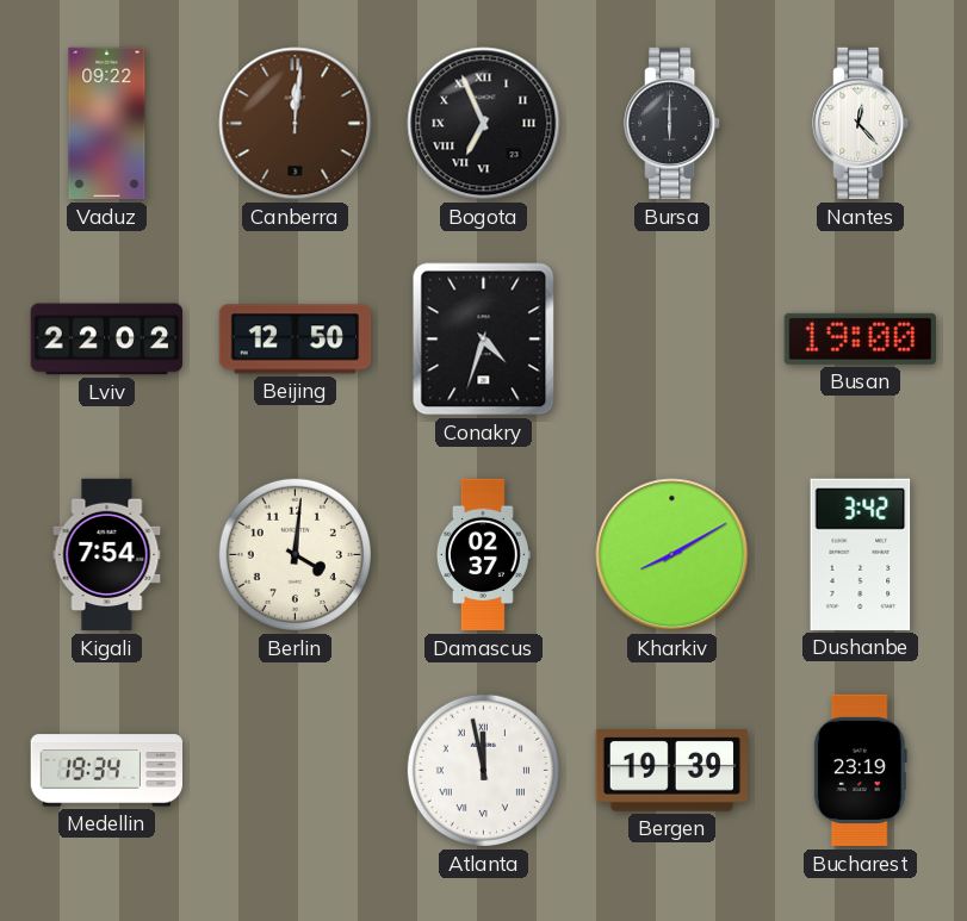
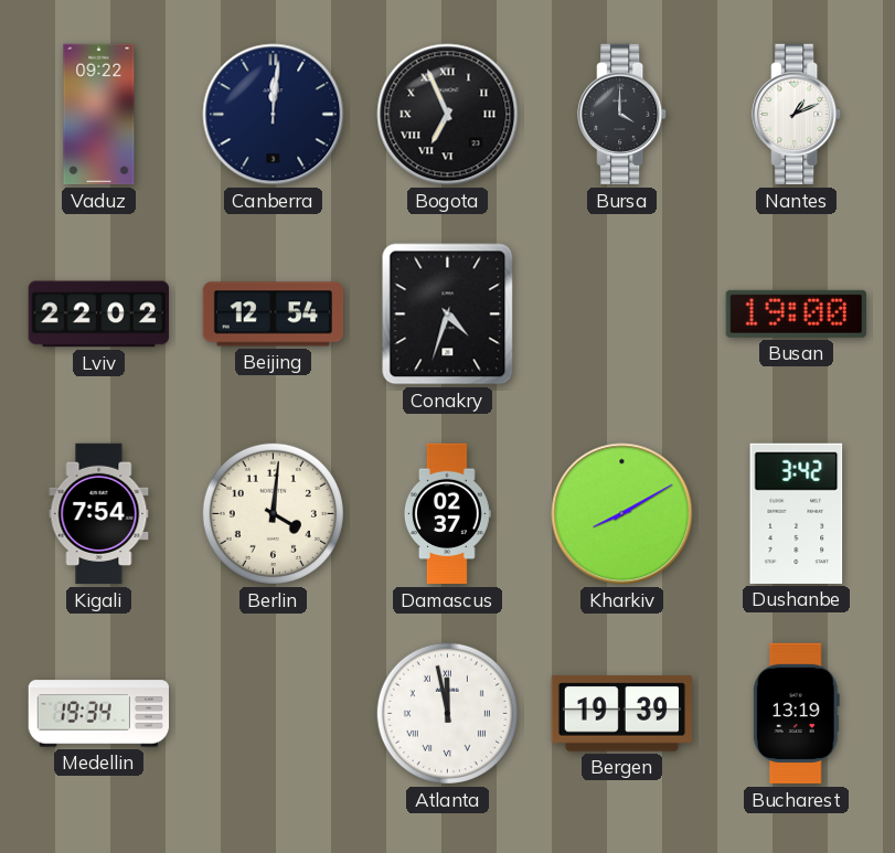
Canberra dial: brown -> navy (274, 115)
Bursa: 6:00 -> 4:00 (622, 115)
Nantes: 12:23 -> 1:11 (797, 115)
Beijing: 12:50 -> 12:54 (274, 314)
Bucharest: 23:19 -> 13:19 (796, 714)
